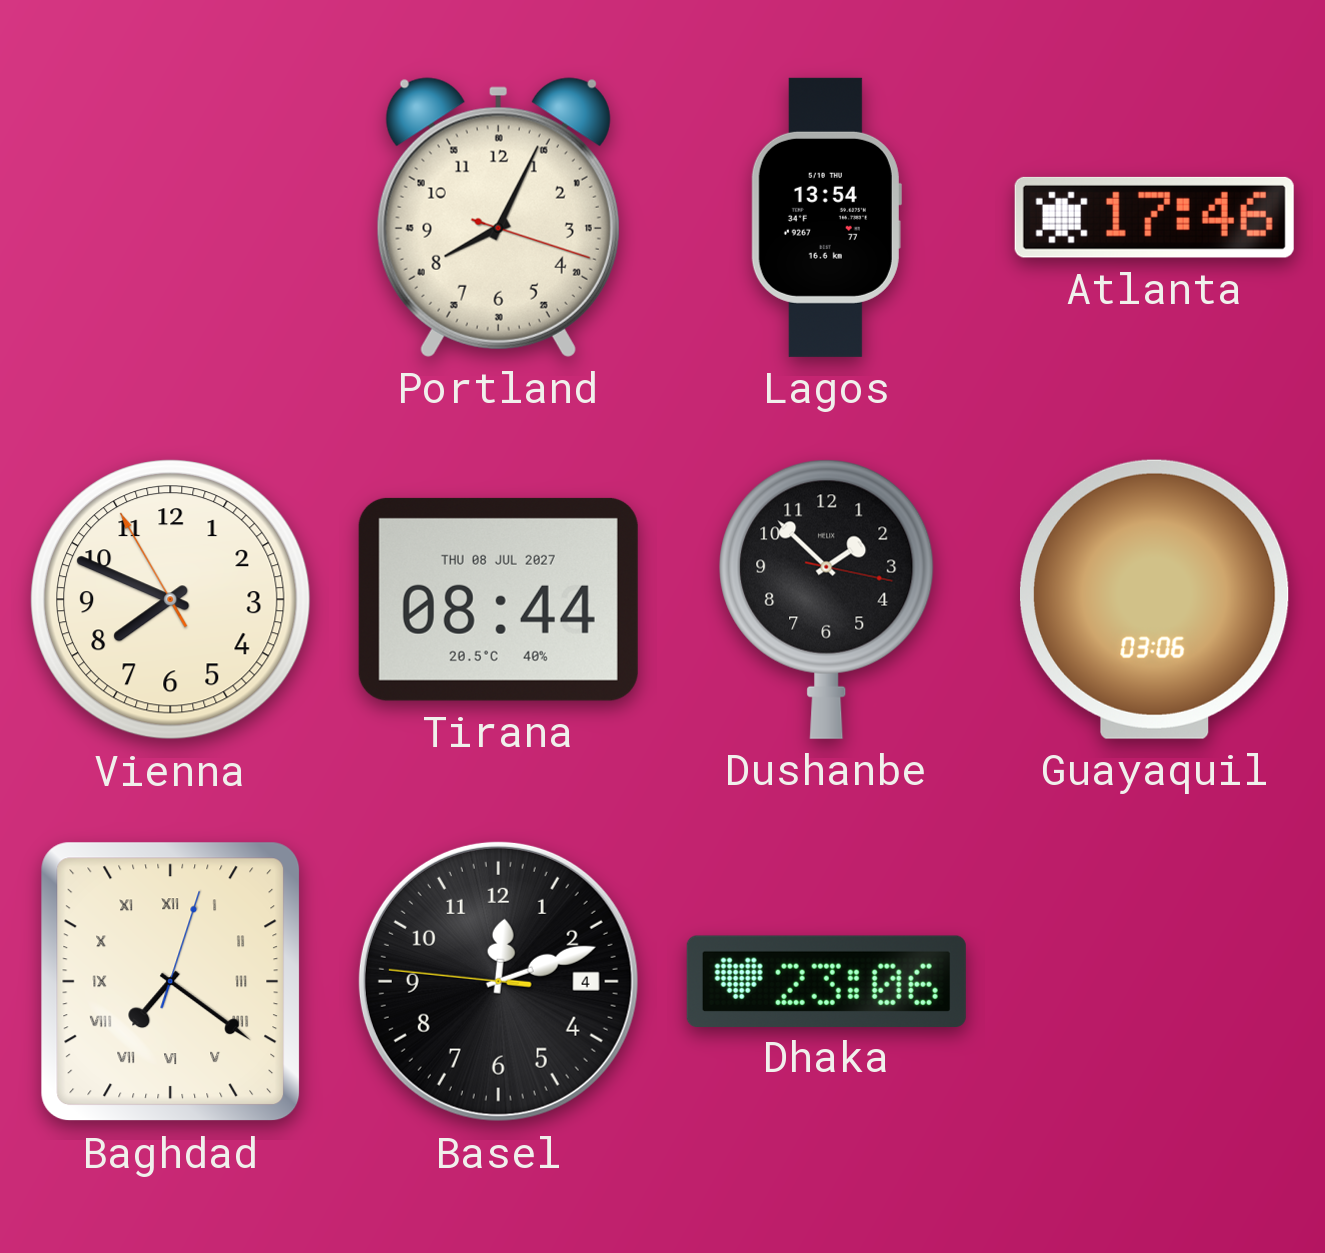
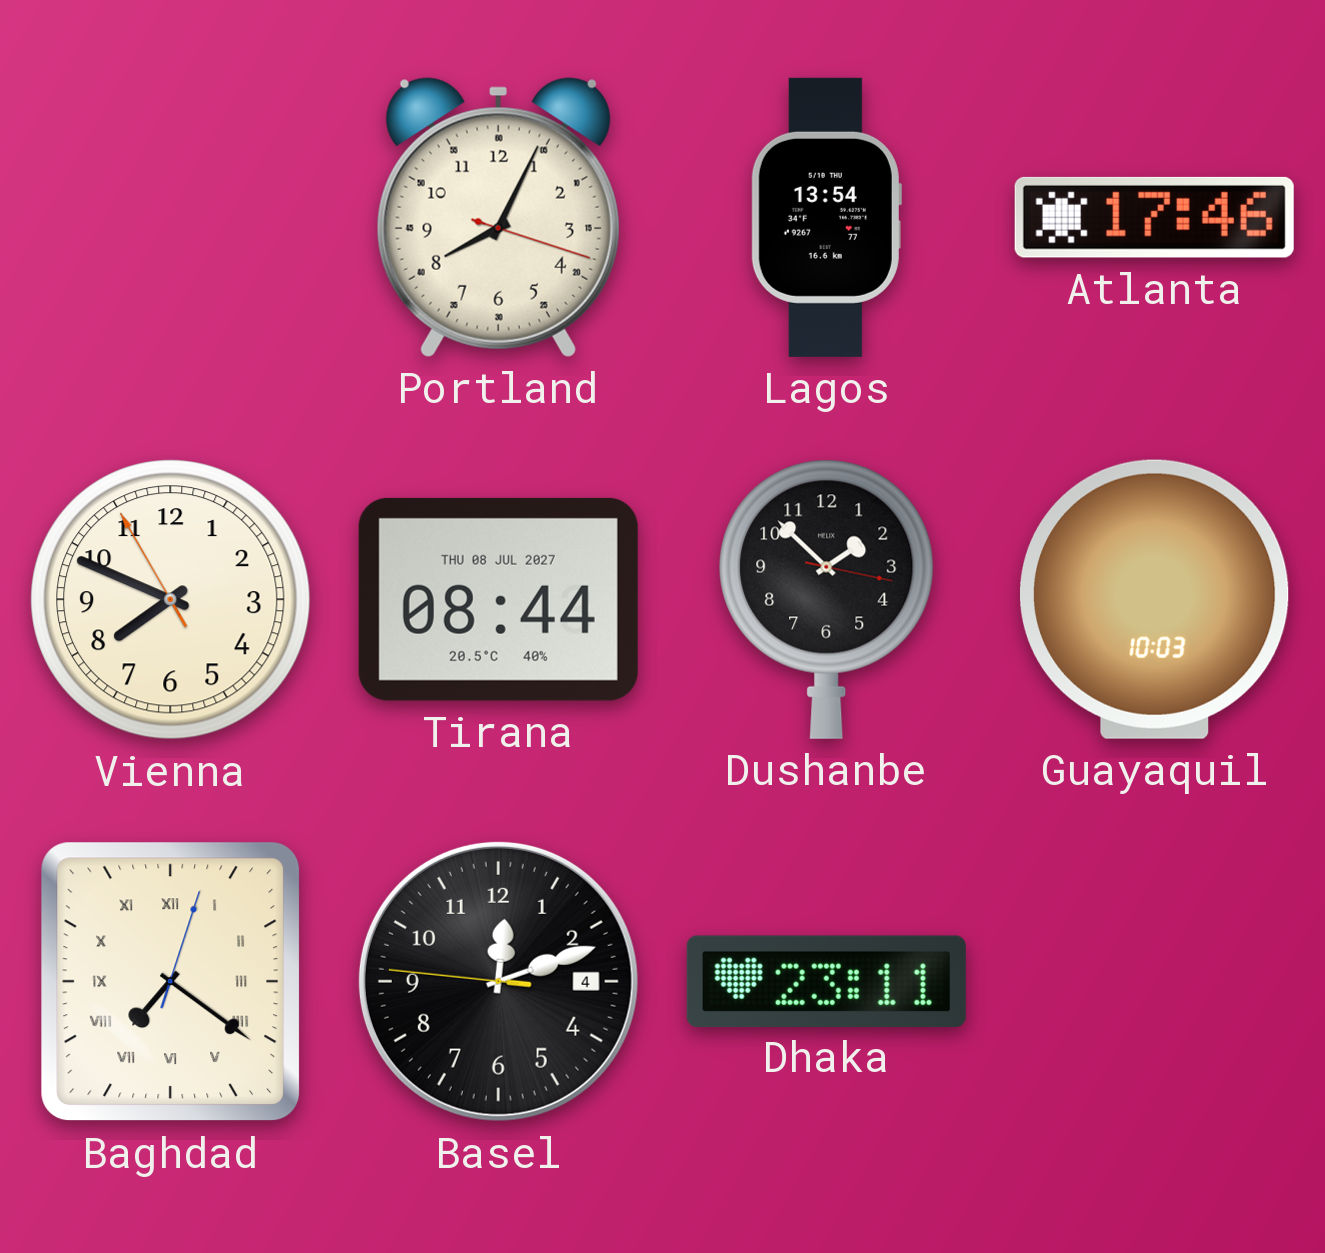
Guayaquil: 03:06 -> 10:03 (1155, 599)
Dhaka: 23:06 -> 23:11 (826, 981)
